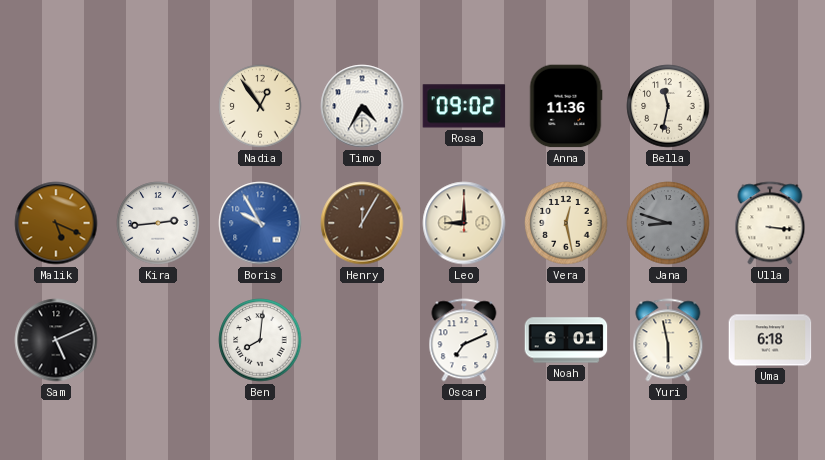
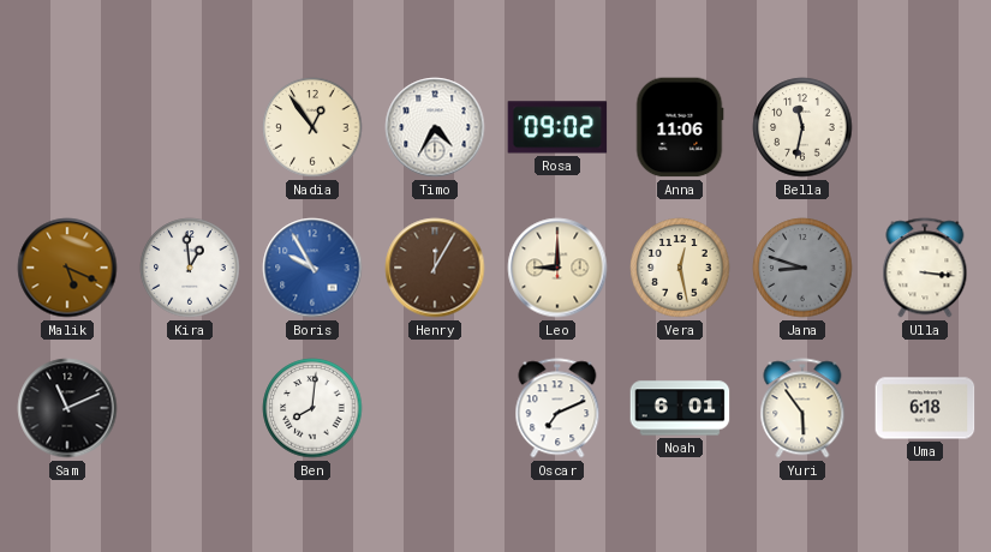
Anna: 11:36 -> 11:06 (680, 127)
Kira: 2:44 -> 12:59 (190, 268)
Sam: 5:11 -> 11:11 (67, 408)
Yuri: 5:58 -> 5:54 (802, 408)
